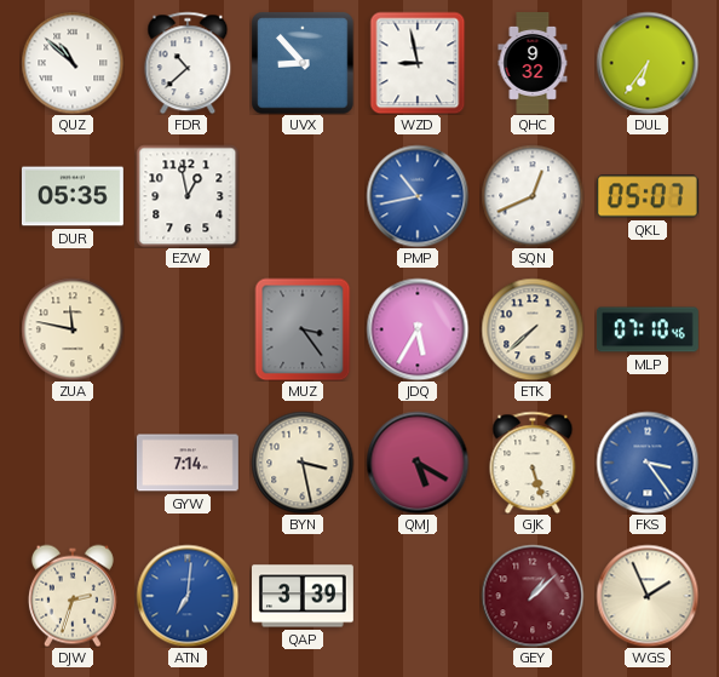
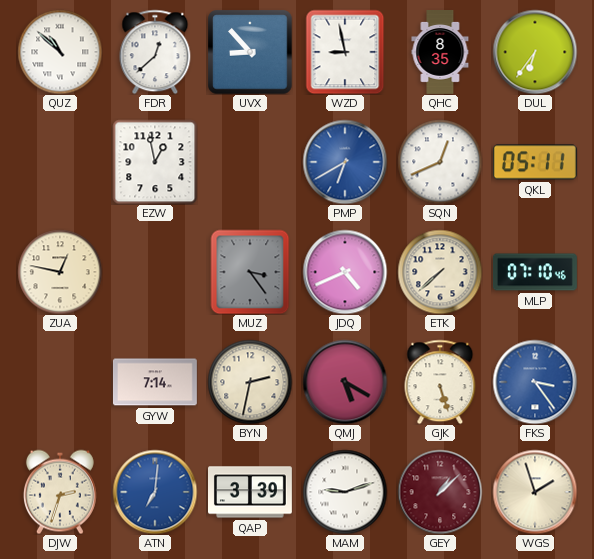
FDR: 10:38 -> 12:38 (155, 52)
QHC: 9:32 -> 8:35 (440, 53)
DUR: 05:35 -> none (73, 196)
PMP: 10:43 -> 6:40 (345, 162)
QKL: 05:07 -> 05:11 (535, 162)
ZUA: 11:47 -> 12:47 (60, 272)
JDQ: 5:35 -> 4:41 (345, 272)
BYN: 3:28 -> 2:32 (250, 382)
MAM: none -> 9:12 (345, 492)
WGS: 1:56 -> 1:57 (535, 492)
